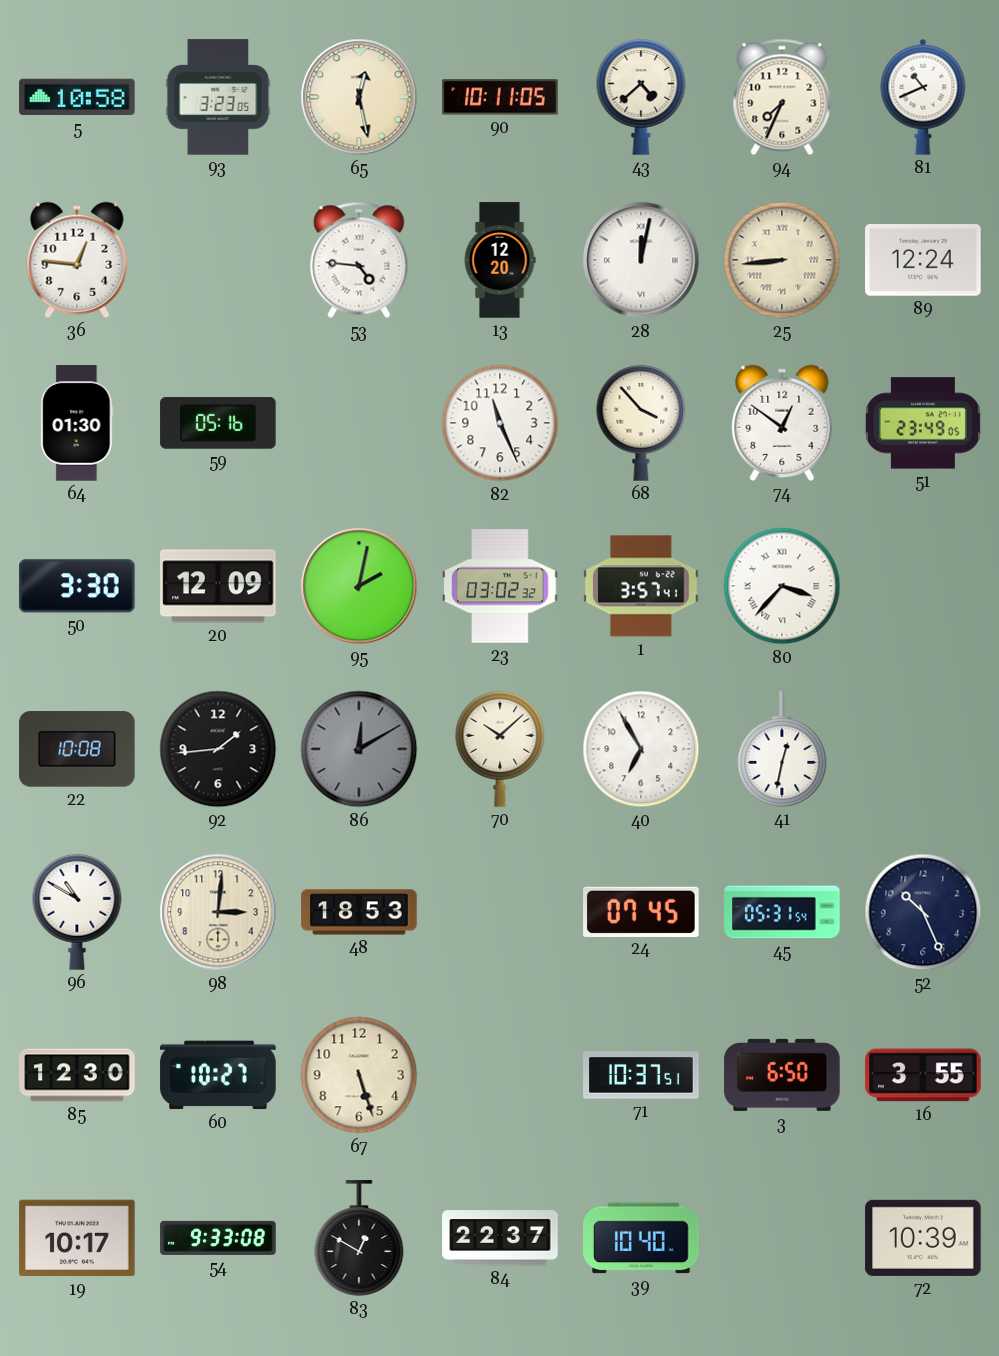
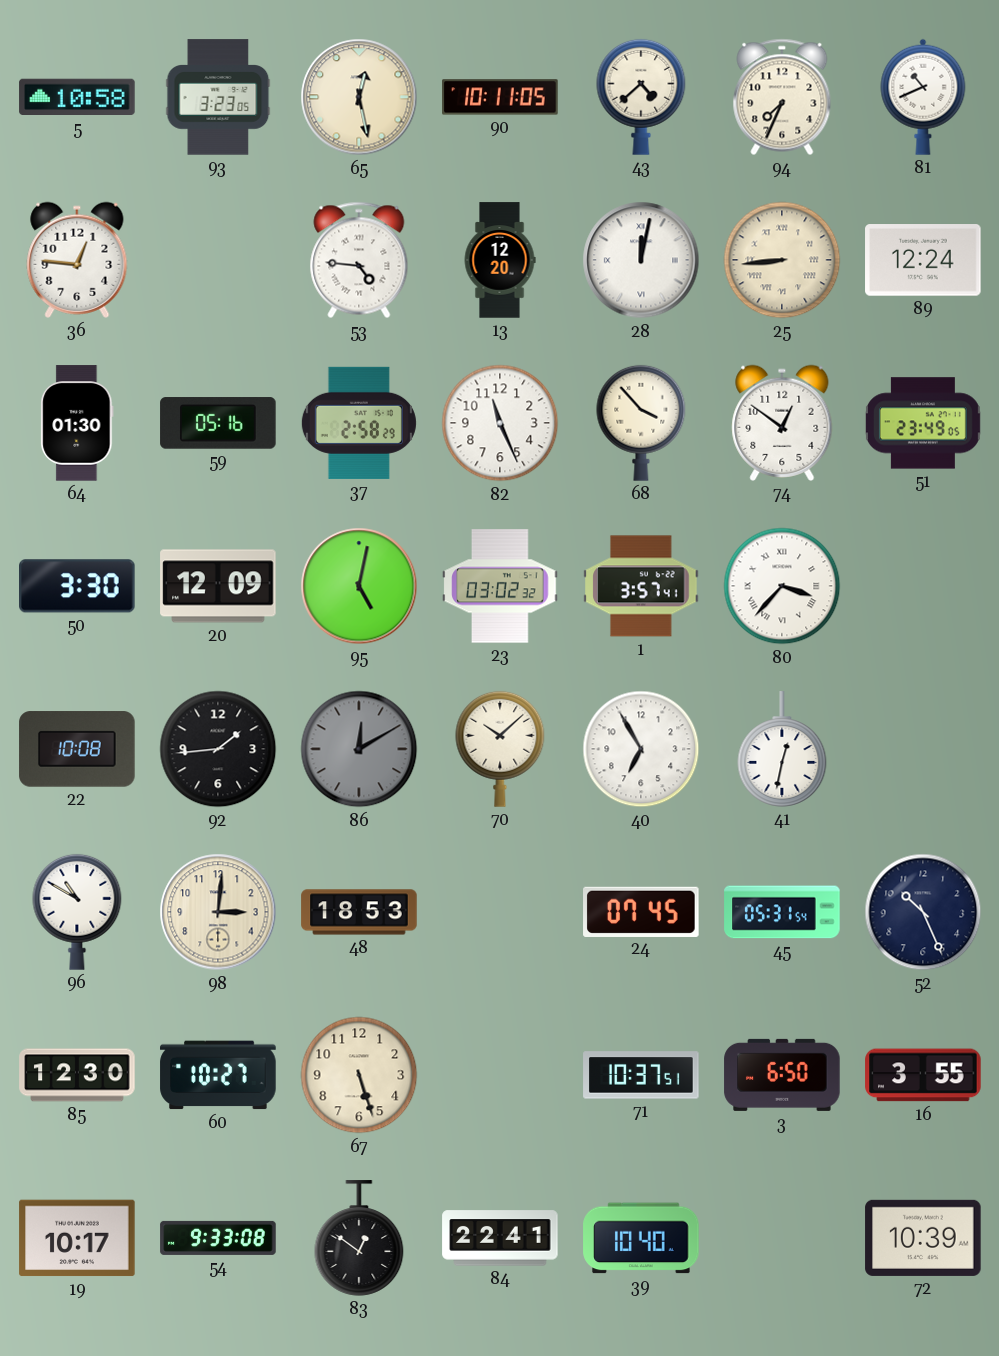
37: none -> 2:58 (359, 423)
95: 2:02 -> 5:02 (359, 586)
83: 12:50 -> 12:51 (359, 1238)
84: 22:37 -> 22:41 (500, 1238)
